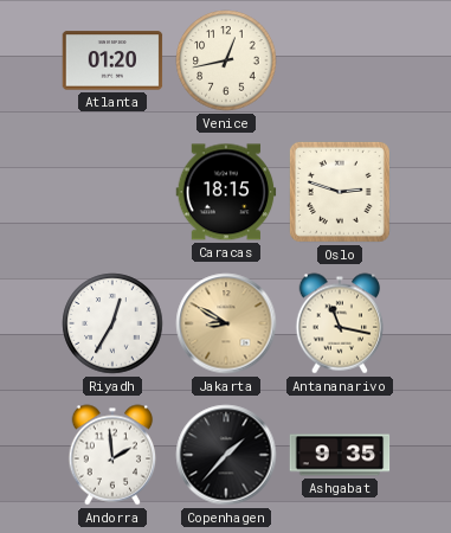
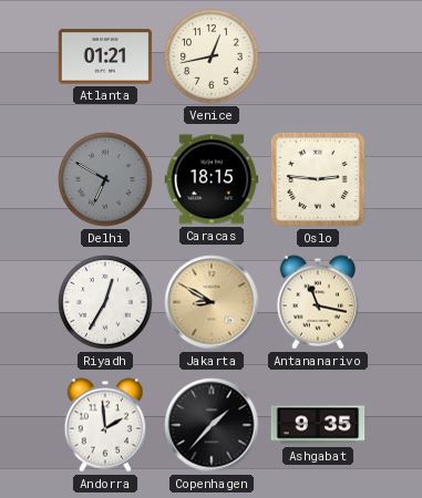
Atlanta: 01:20 -> 01:21 (105, 56)
Delhi: none -> 6:50 (105, 179)
Oslo: 2:48 -> 2:46 (318, 179)
